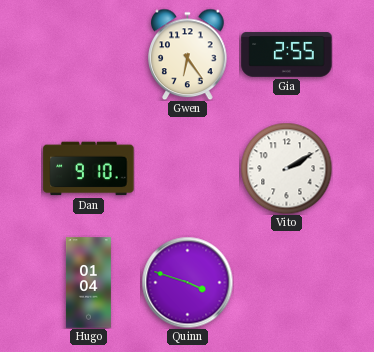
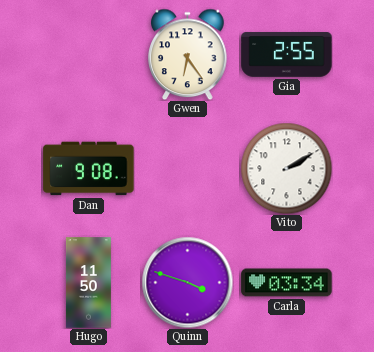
Dan: 9:10 -> 9:08 (89, 169)
Hugo: 01:04 -> 11:50 (88, 283)
Carla: none -> 03:34 (287, 283)
